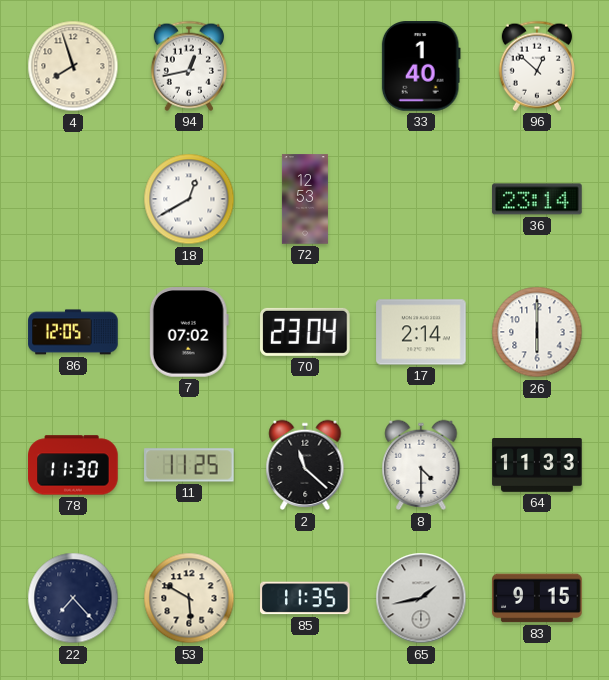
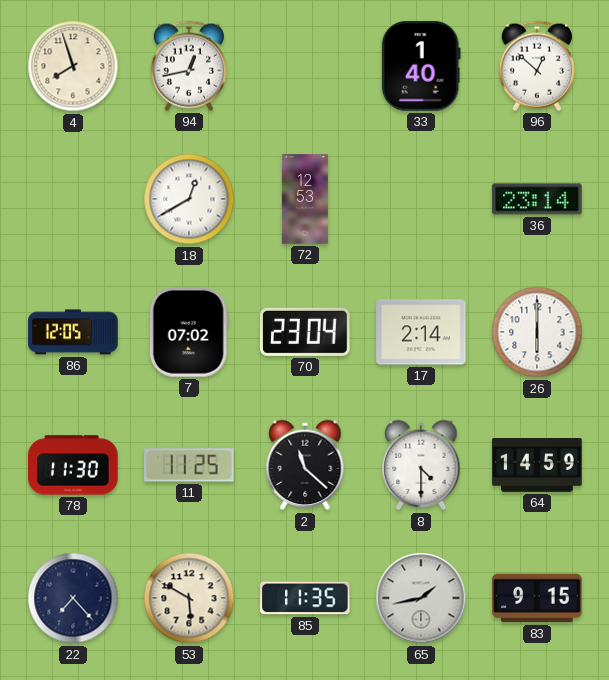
64: 11:33 -> 14:59 (537, 465)
